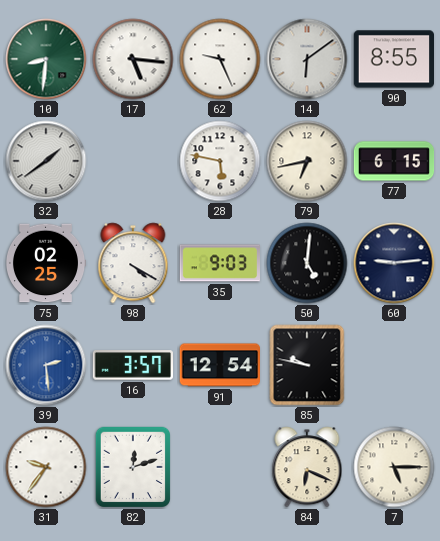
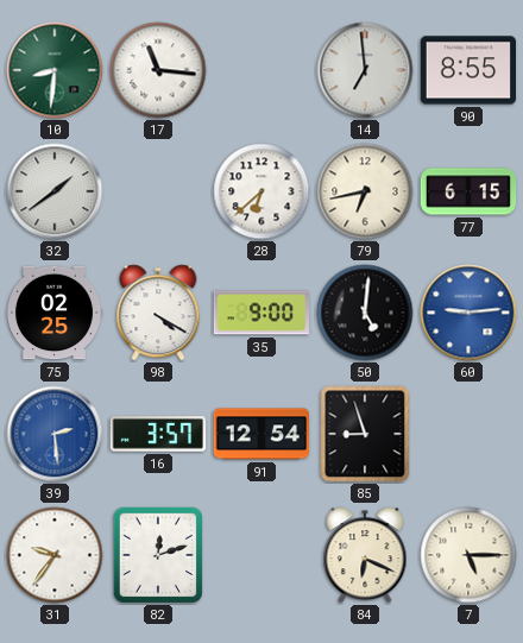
17: 5:16 -> 11:16 (158, 70)
62: 9:26 -> none (220, 59)
14: 6:09 -> 6:59 (365, 70)
28: 5:47 -> 6:38 (261, 191)
35: 9:03 -> 9:00 (260, 313)
60 dial: navy -> blue (468, 313)
85: 9:47 -> 8:57 (365, 434)
